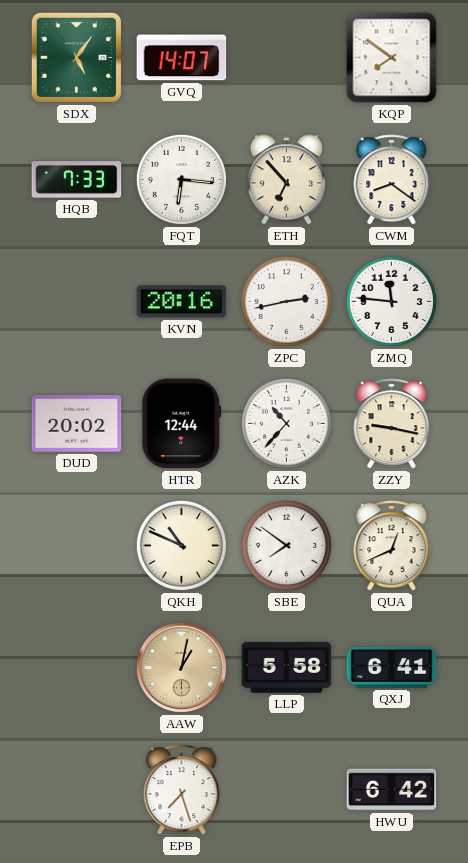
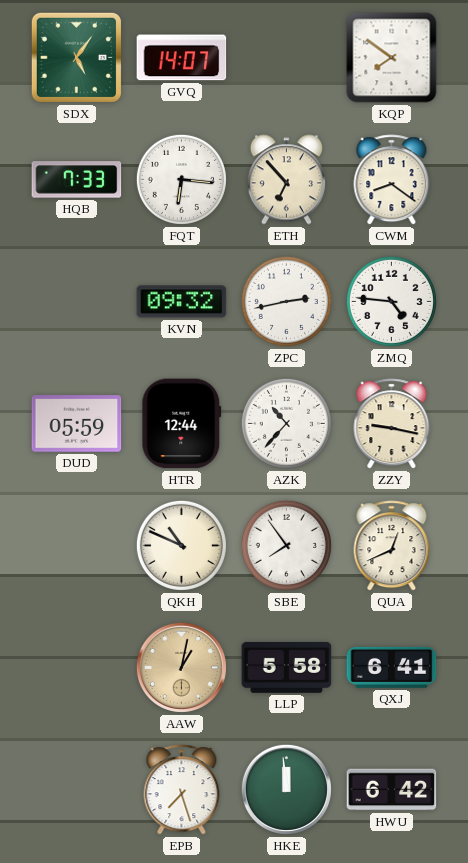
KVN: 20:16 -> 09:32 (182, 302)
ZMQ: 11:46 -> 4:46 (391, 301)
DUD: 20:02 -> 05:59 (77, 424)
SBE: 7:51 -> 7:54 (286, 545)
HKE: none -> 11:59 (286, 789)
